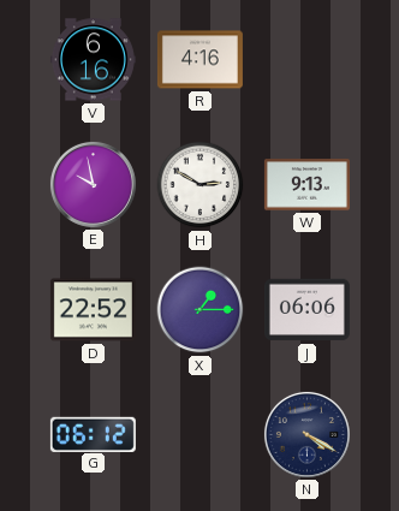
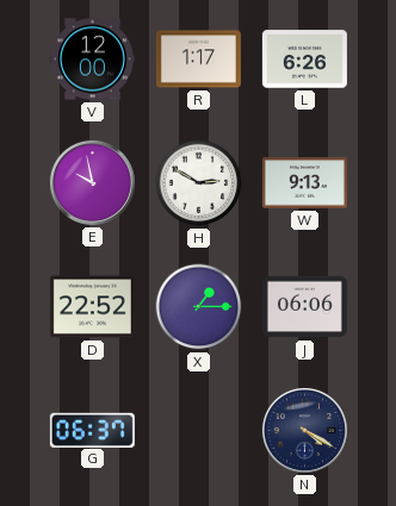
V: 6:16 -> 12:00 (92, 60)
R: 4:16 -> 1:17 (198, 60)
L: none -> 6:26 (304, 60)
G: 06:12 -> 06:37 (92, 430)
